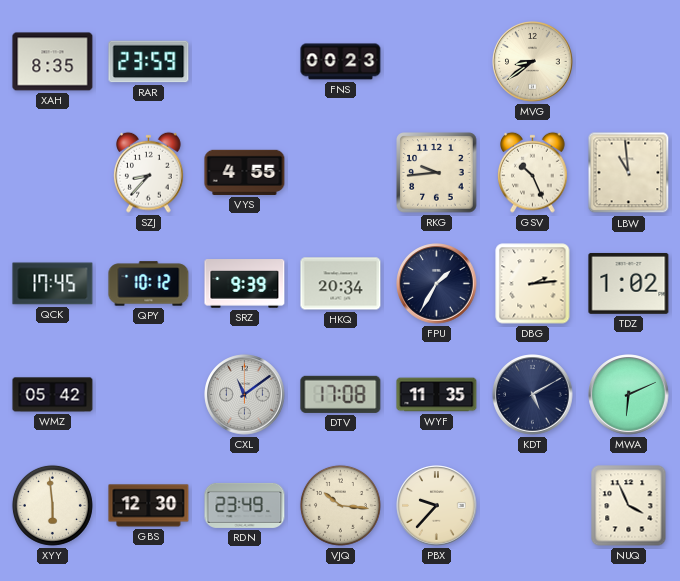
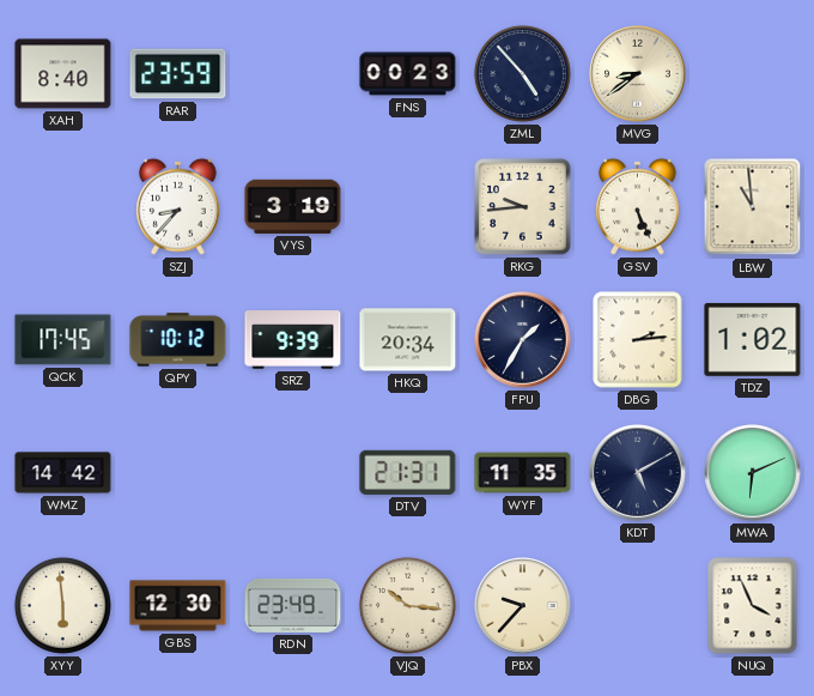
XAH: 8:35 -> 8:40 (63, 74)
ZML: none -> 4:53 (522, 73)
VYS: 4:55 -> 3:19 (293, 206)
GSV: 10:26 -> 5:26 (638, 206)
WMZ: 05:42 -> 14:42 (63, 473)
CXL: 11:09 -> none (245, 395)
DTV: 17:08 -> 21:31 (408, 472)
